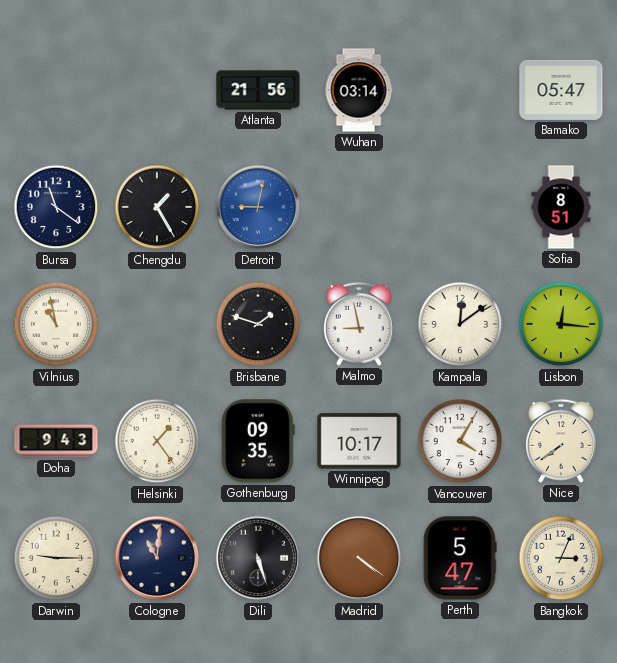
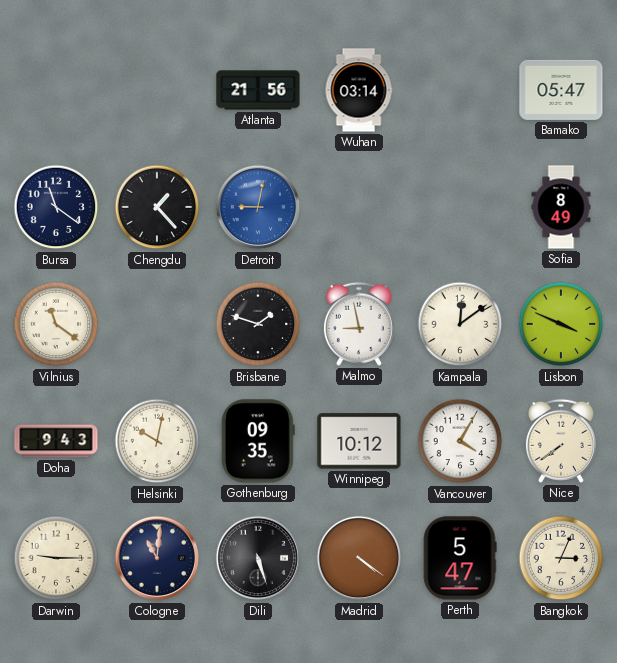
Chengdu: 1:25 -> 1:23 (157, 207)
Sofia: 8:51 -> 8:49 (561, 207)
Vilnius: 10:58 -> 11:21 (56, 324)
Lisbon: 12:16 -> 3:49 (561, 324)
Helsinki: 1:24 -> 10:02 (157, 441)
Winnipeg: 10:17 -> 10:12 (359, 441)
